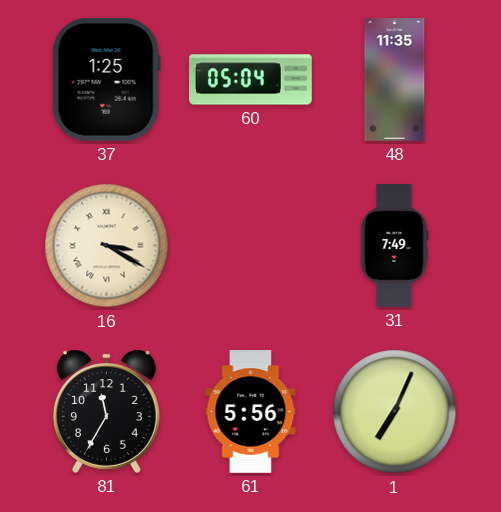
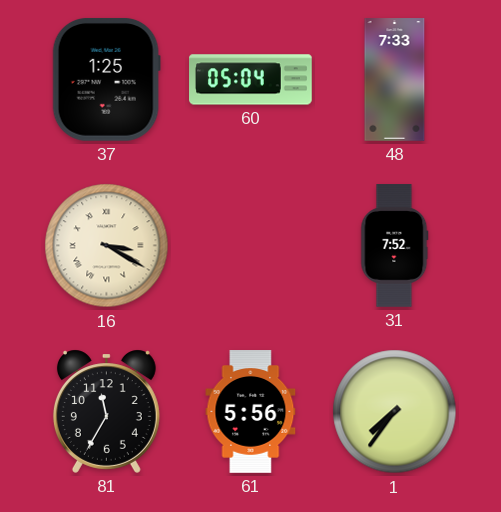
48: 11:35 -> 7:33 (395, 80)
31: 7:49 -> 7:52 (395, 246)
1: 7:04 -> 7:36 (395, 412)
